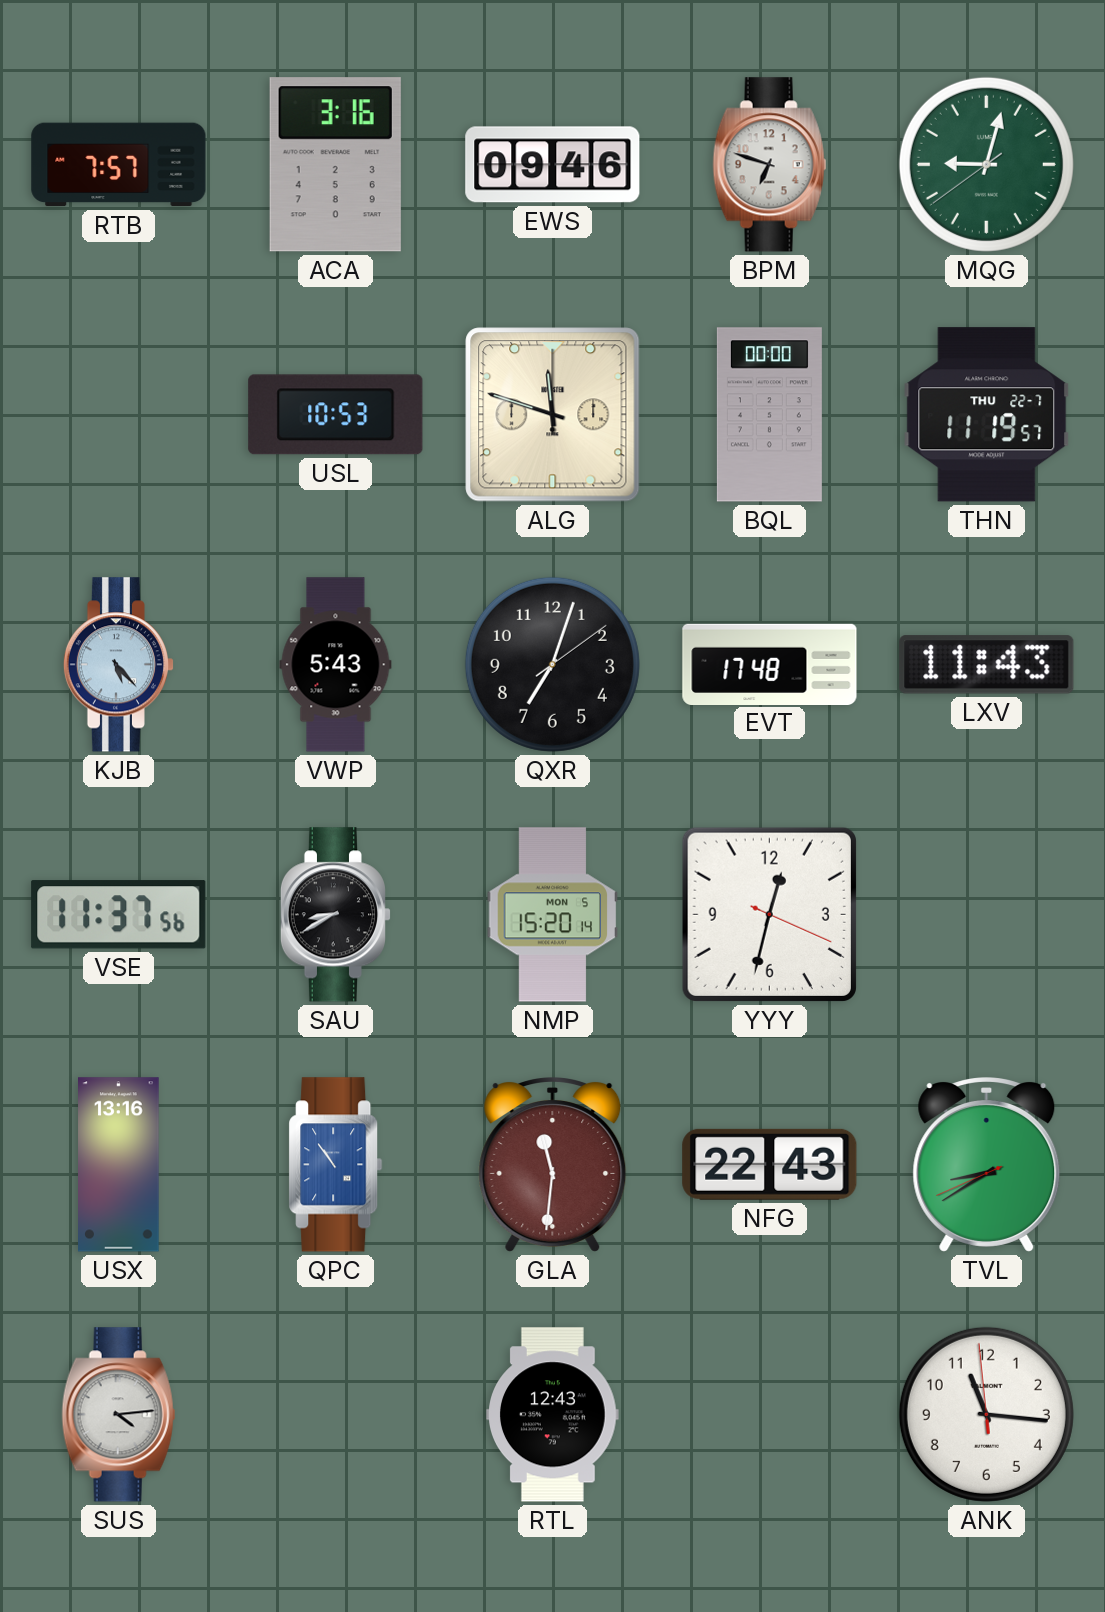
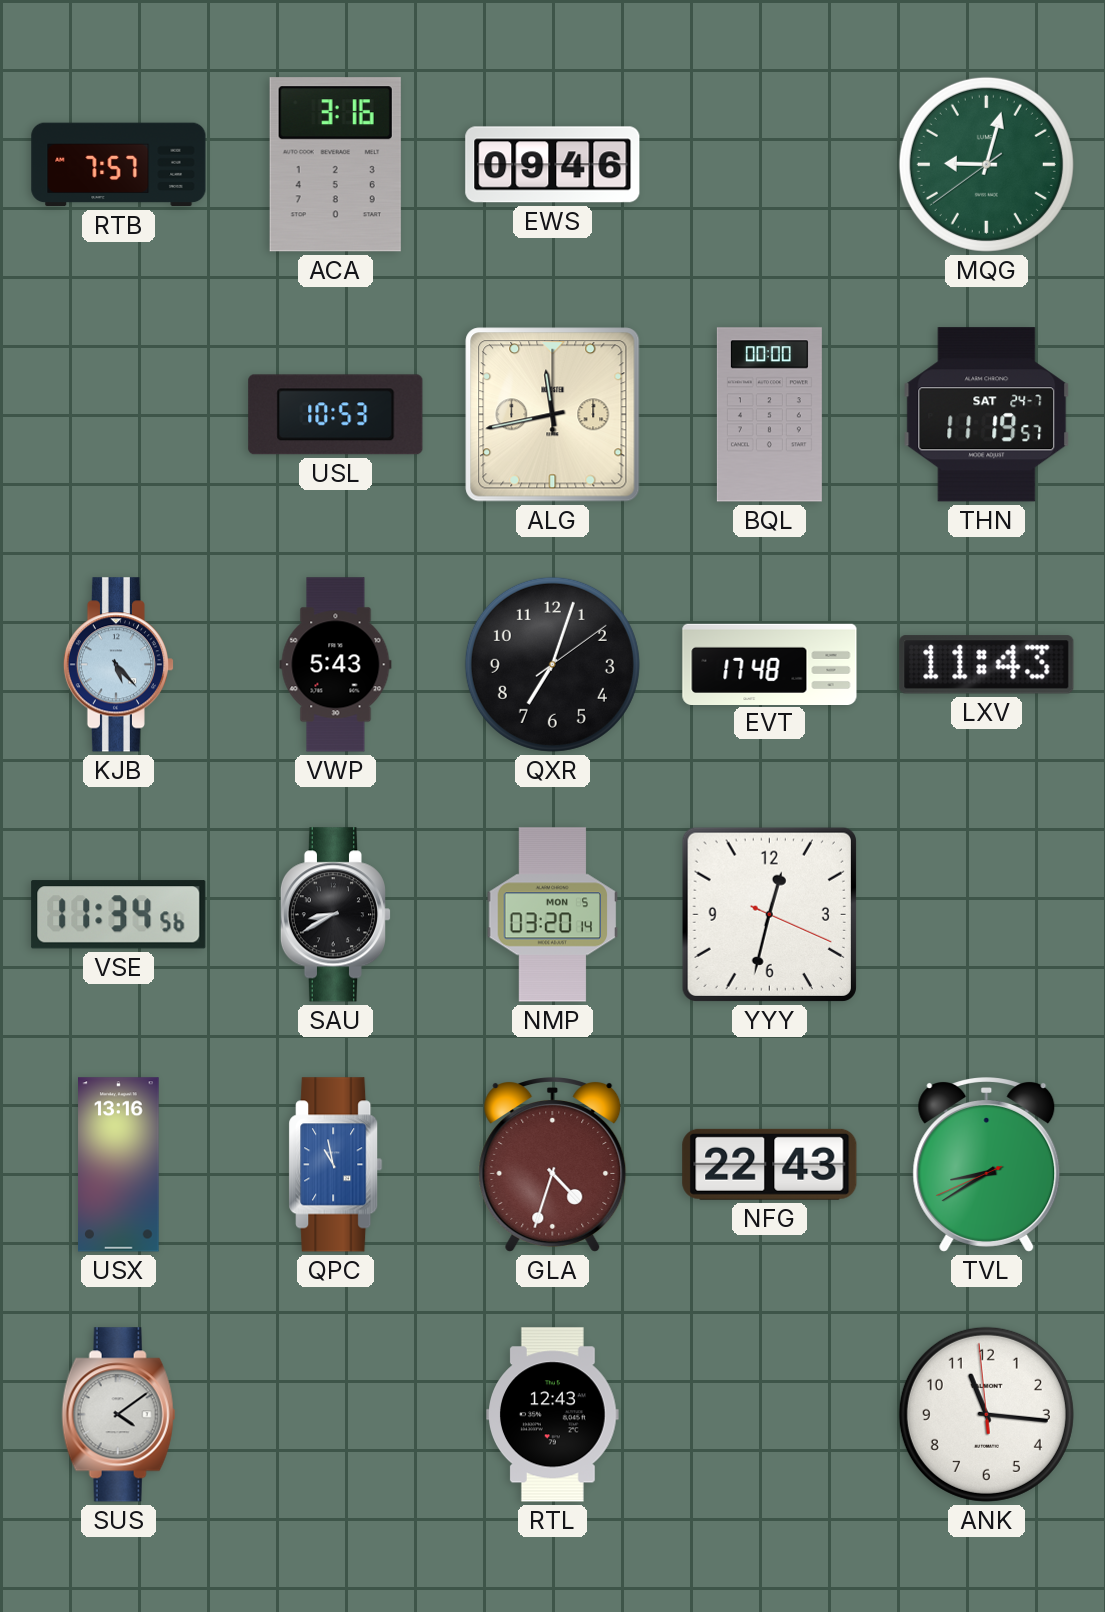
BPM: 6:48 -> none (770, 165)
ALG: 11:48 -> 11:43 (553, 415)
THN date: THU 22-7 -> SAT 24-7 (987, 415)
VSE: 11:37 -> 11:34 (119, 915)
NMP: 15:20 -> 03:20 (553, 915)
QPC: 10:54 -> 10:58 (336, 1165)
GLA: 11:31 -> 4:33 (553, 1165)
SUS: 4:14 -> 4:09 (119, 1415)
